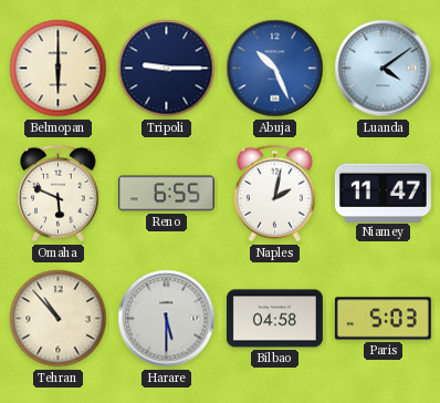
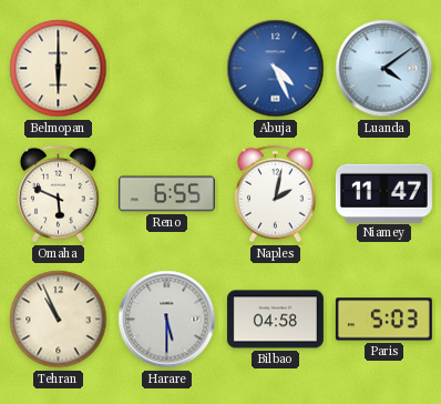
Tripoli: 9:15 -> none (167, 69)
Abuja: 10:26 -> 4:26 (276, 69)
Tehran: 10:53 -> 10:56 (59, 320)
